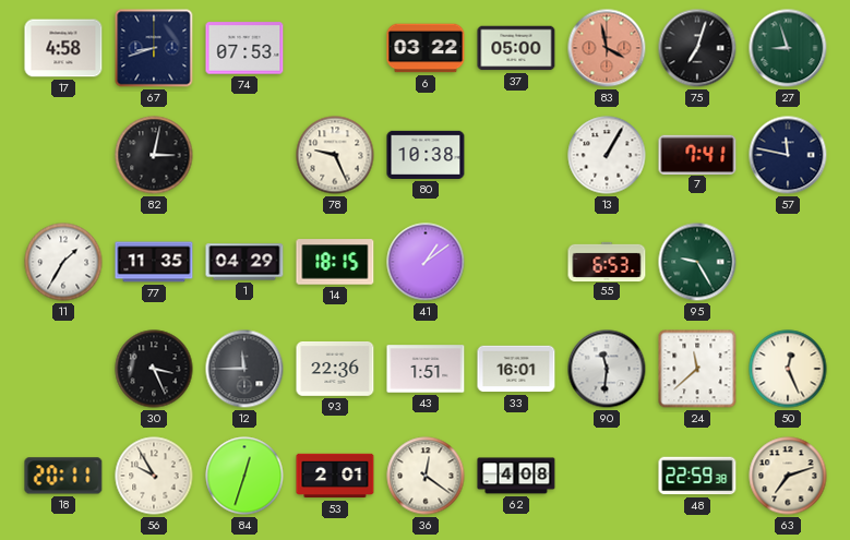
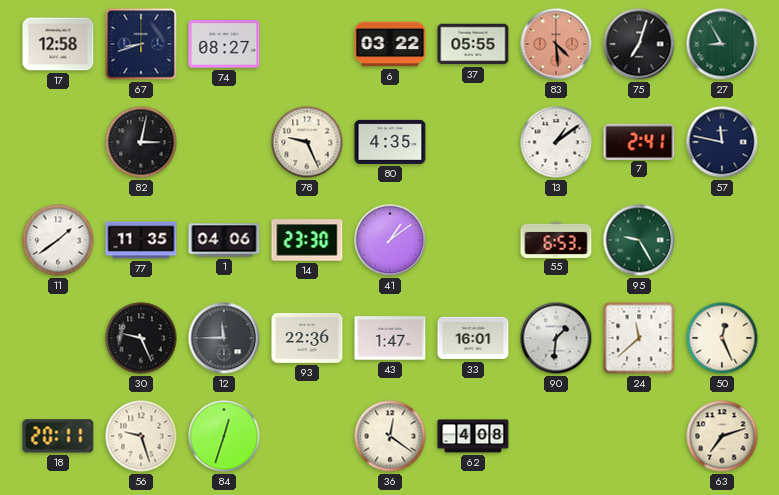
17: 4:58 -> 12:58 (58, 44)
74: 07:53 -> 08:27 (224, 44)
37: 05:00 -> 05:55 (473, 44)
83: 3:58 -> 4:29 (556, 44)
27: 8:57 -> 8:55 (722, 44)
80: 10:38 -> 4:35 (390, 142)
13: 1:05 -> 1:09 (556, 142)
7: 7:41 -> 2:41 (639, 141)
11: 1:35 -> 1:39 (58, 240)
1: 04:29 -> 04:06 (224, 240)
14: 18:15 -> 23:30 (307, 240)
30: 3:26 -> 9:26 (141, 338)
43: 1:51 -> 1:47 (390, 338)
90: 11:31 -> 1:31 (556, 338)
56: 9:55 -> 9:27 (141, 436)
53: 2:01 -> none (335, 476)
48: 22:59 -> none (697, 476)
